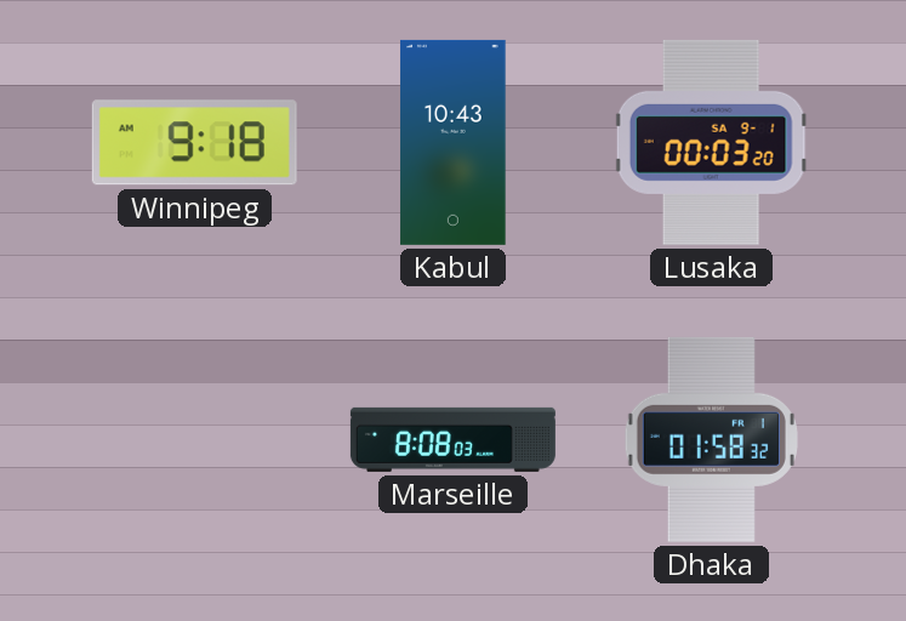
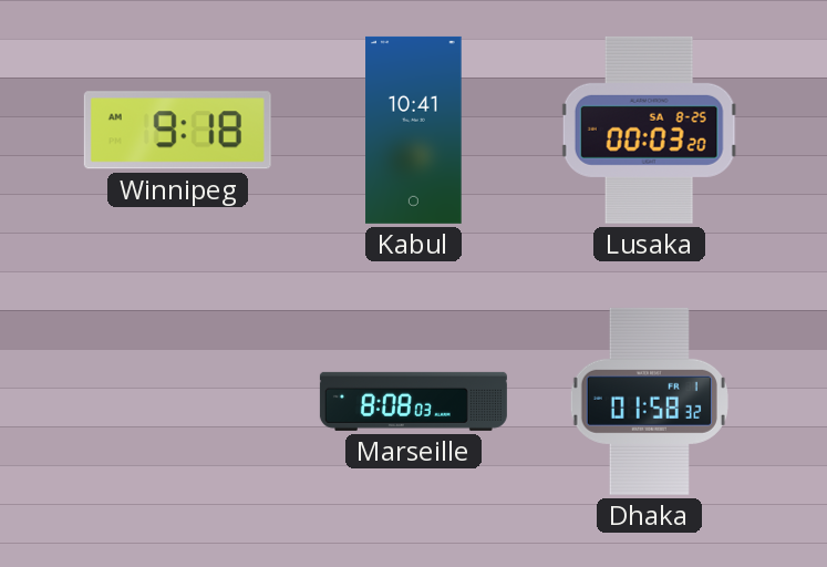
Kabul: 10:43 -> 10:41 (414, 130)
Lusaka date: SA 9-1 -> SA 8-25 (649, 130)
